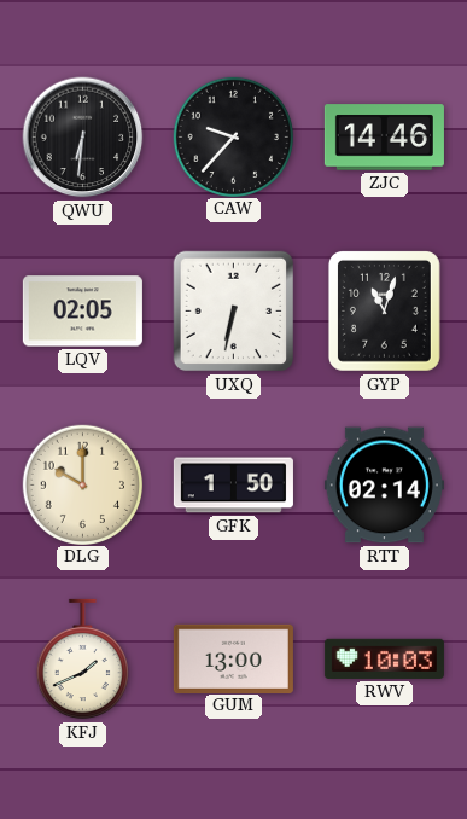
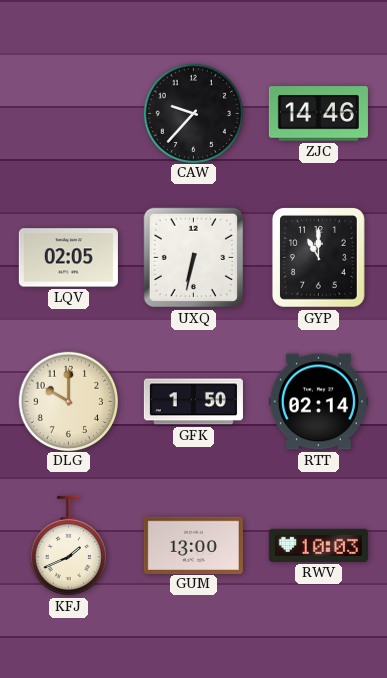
QWU: 6:31 -> none (83, 138)
GYP: 11:03 -> 11:00 (318, 257)
